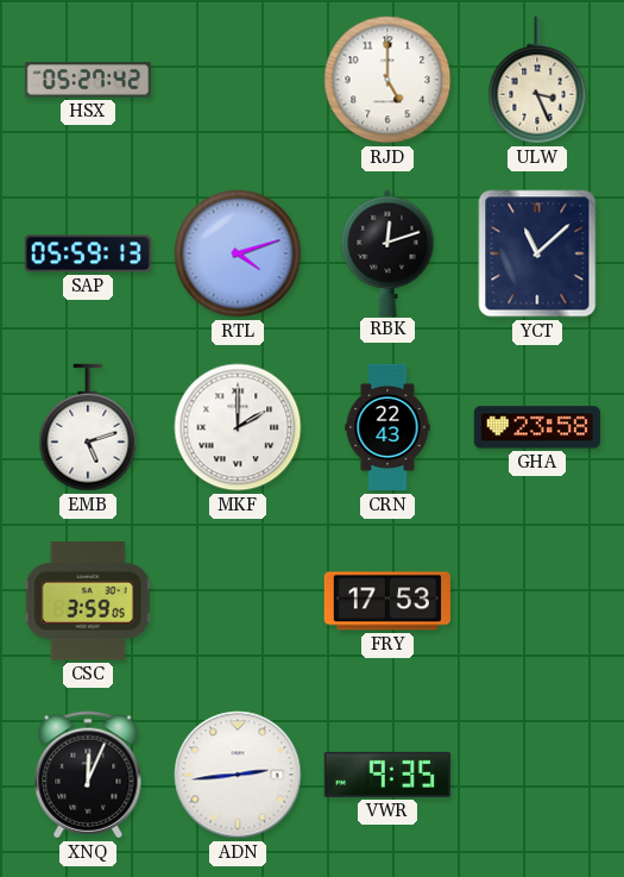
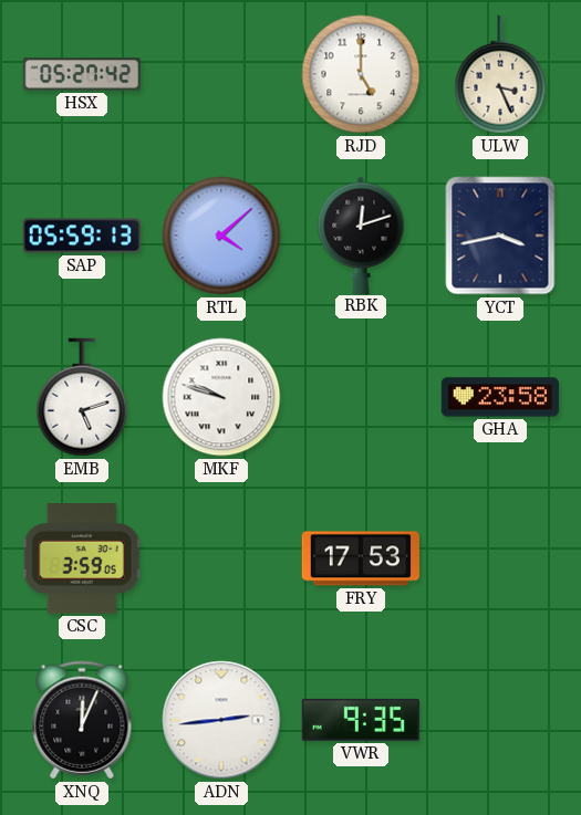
RTL: 4:12 -> 4:08 (221, 236)
YCT: 11:08 -> 3:43 (500, 236)
MKF: 2:00 -> 9:48 (221, 397)
CRN: 22:43 -> none (387, 427)
